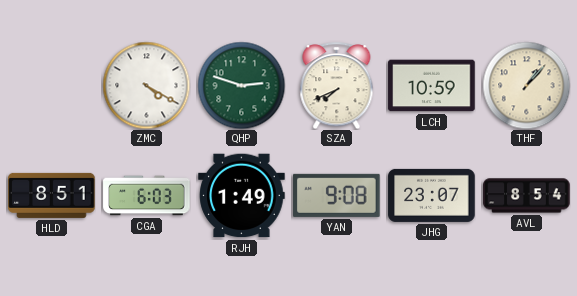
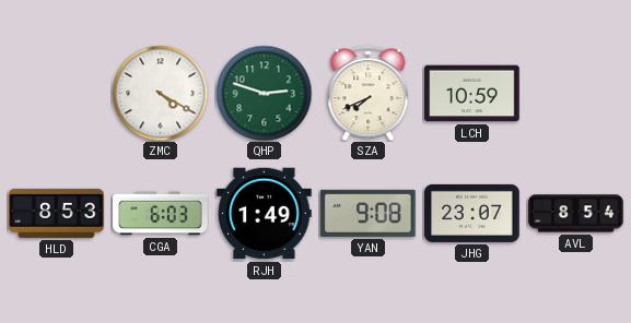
THF: 1:07 -> none (526, 85)
HLD: 8:51 -> 8:53 (57, 213)
